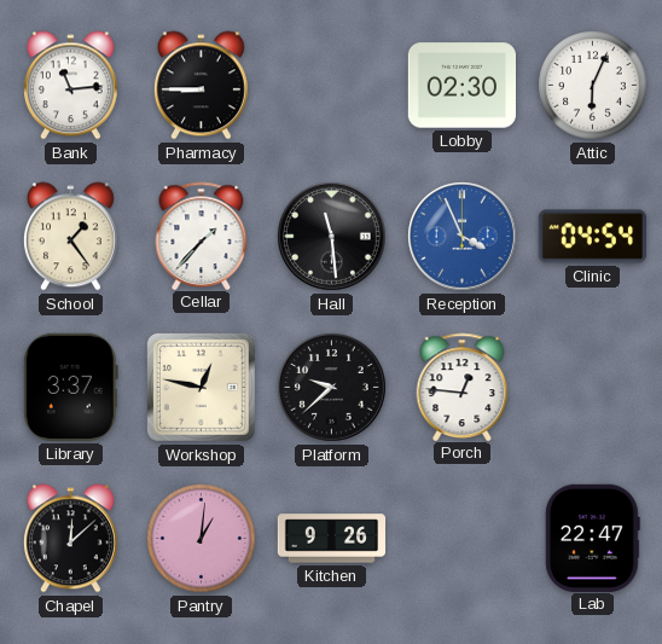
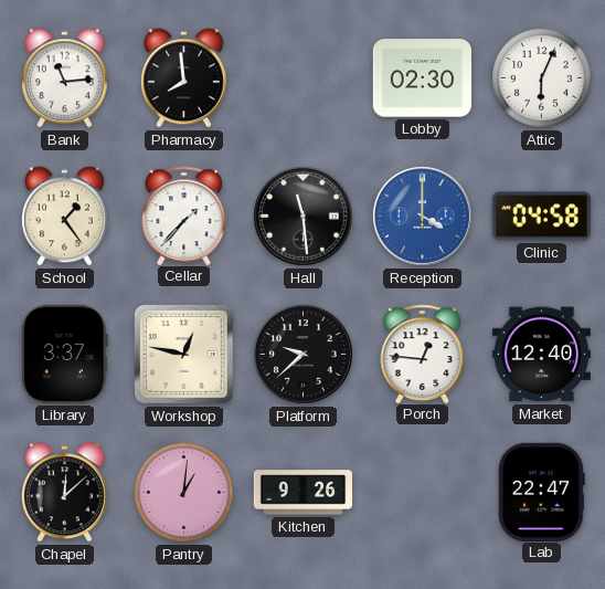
Pharmacy: 8:45 -> 7:59 (183, 78)
Reception: 3:56 -> 4:00 (423, 217)
Clinic: 04:54 -> 04:58 (541, 217)
Market: none -> 12:40 (541, 355)
